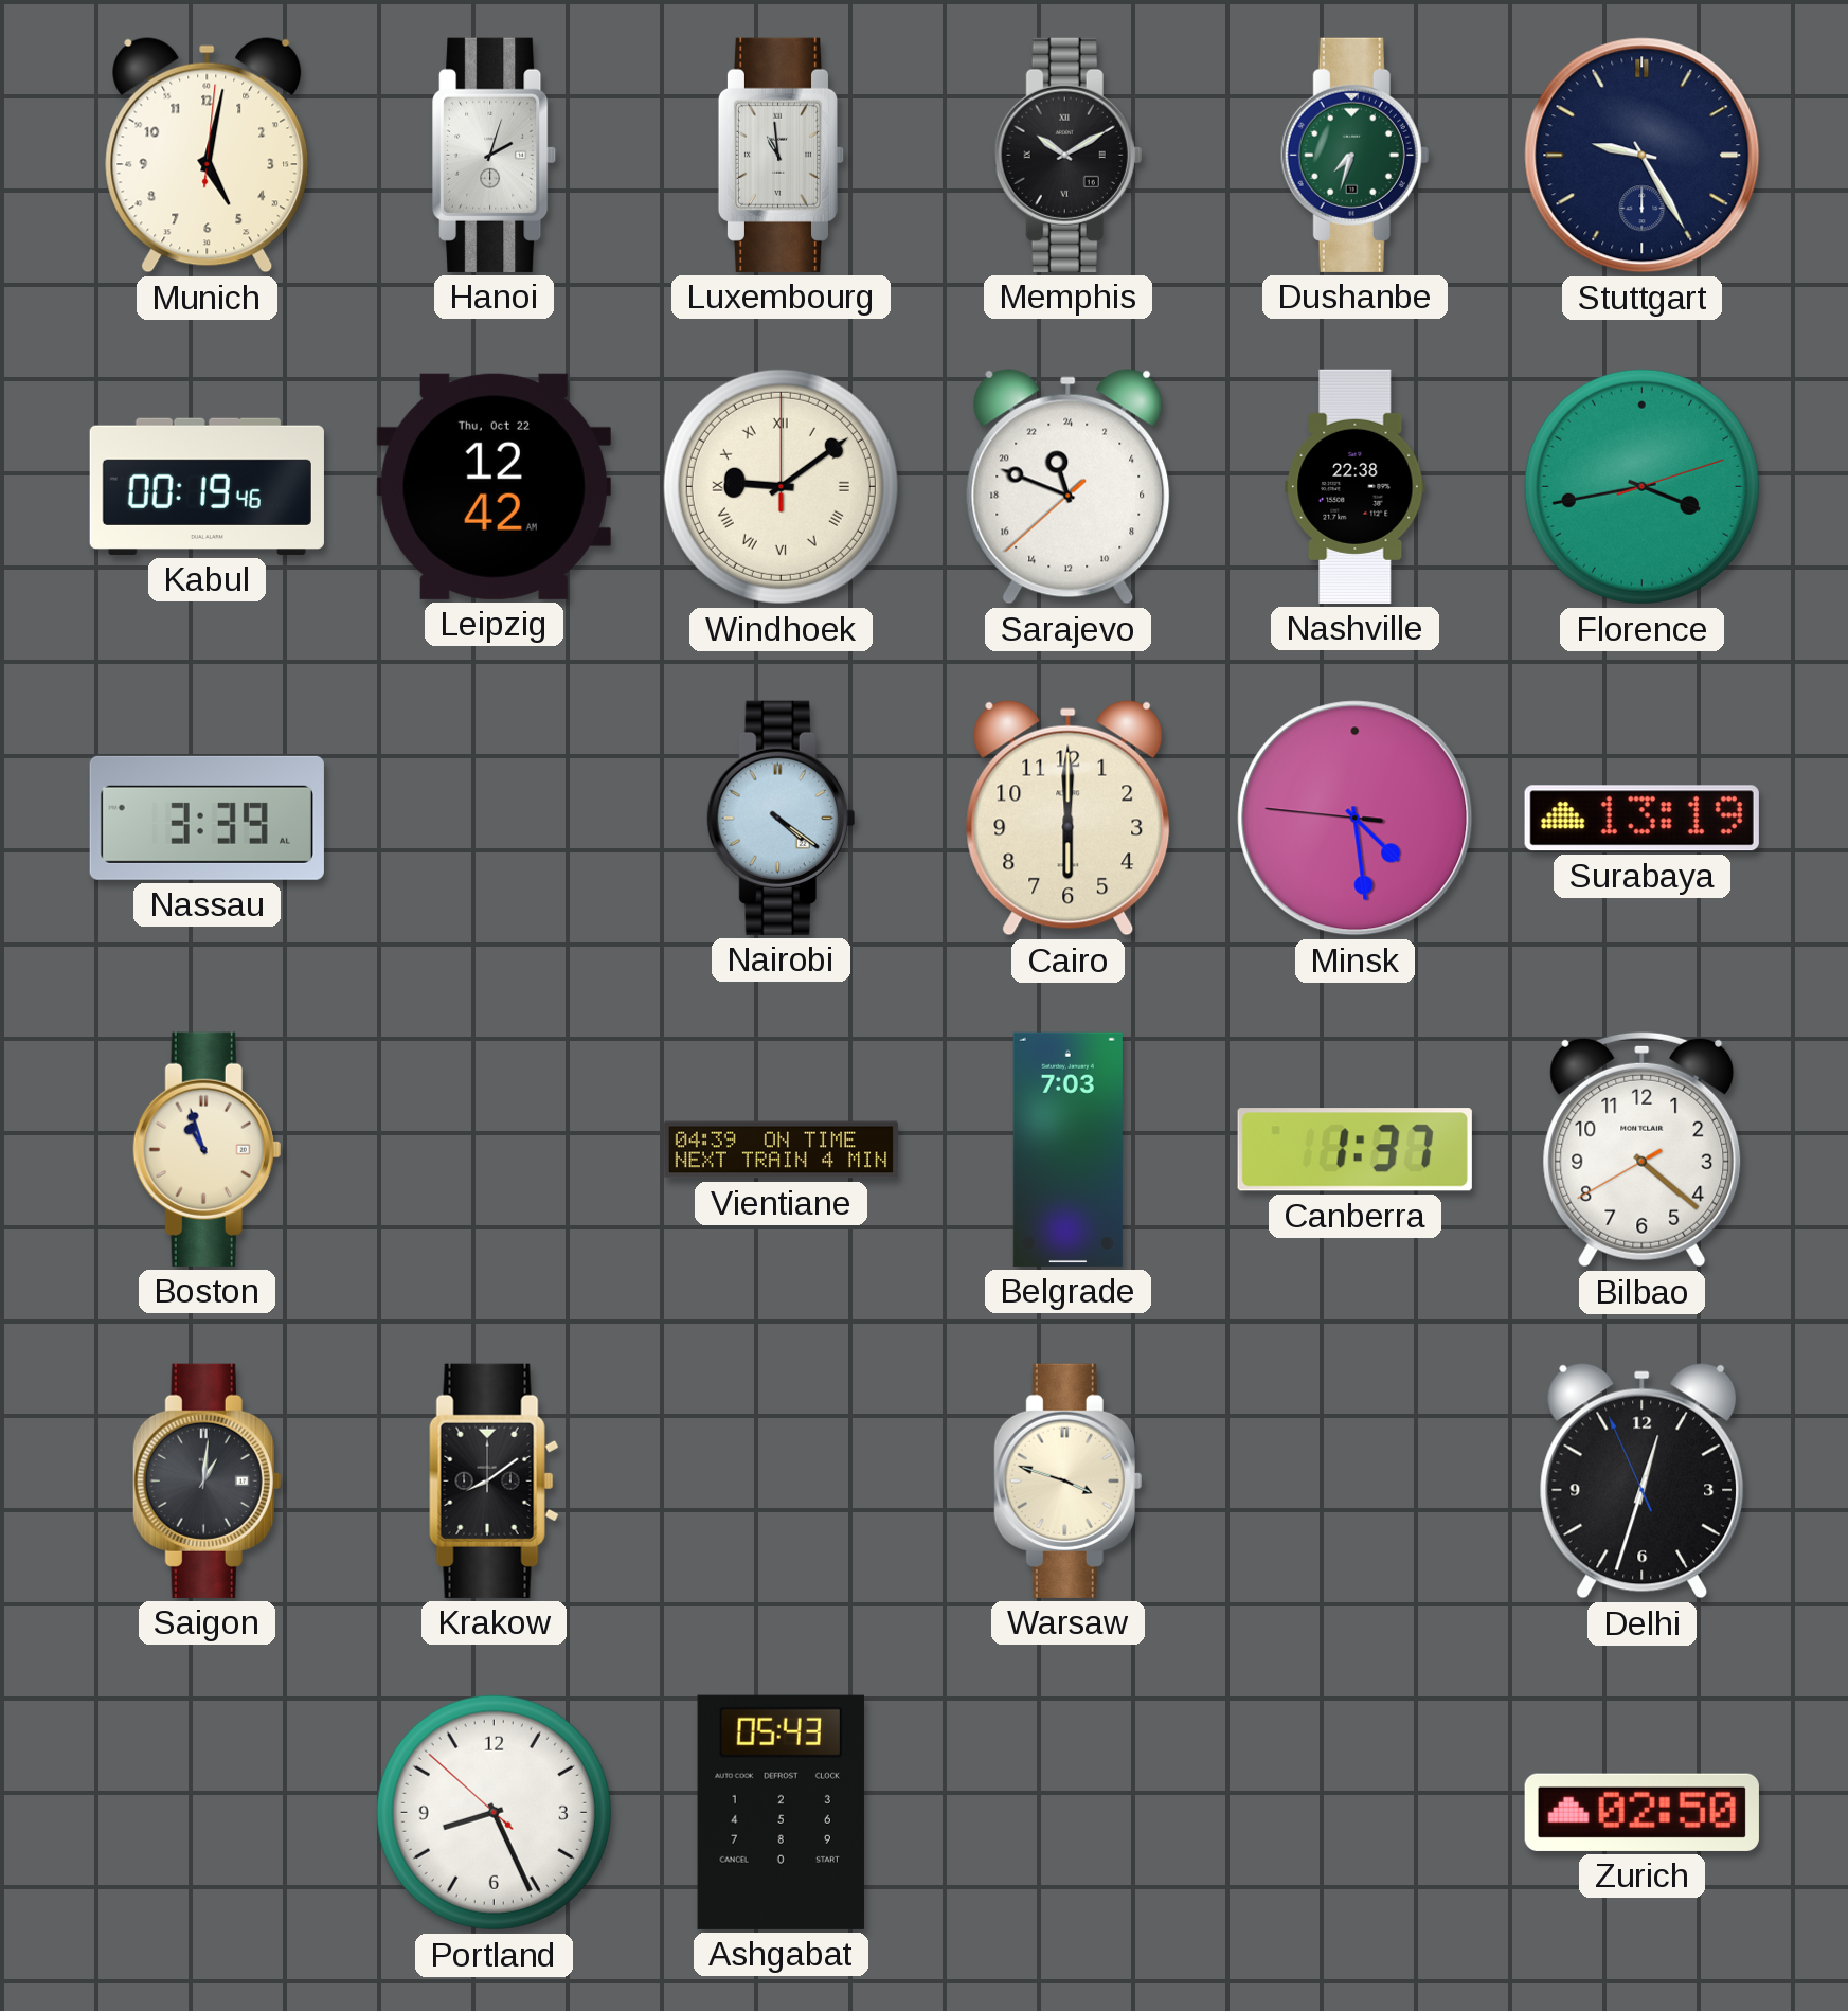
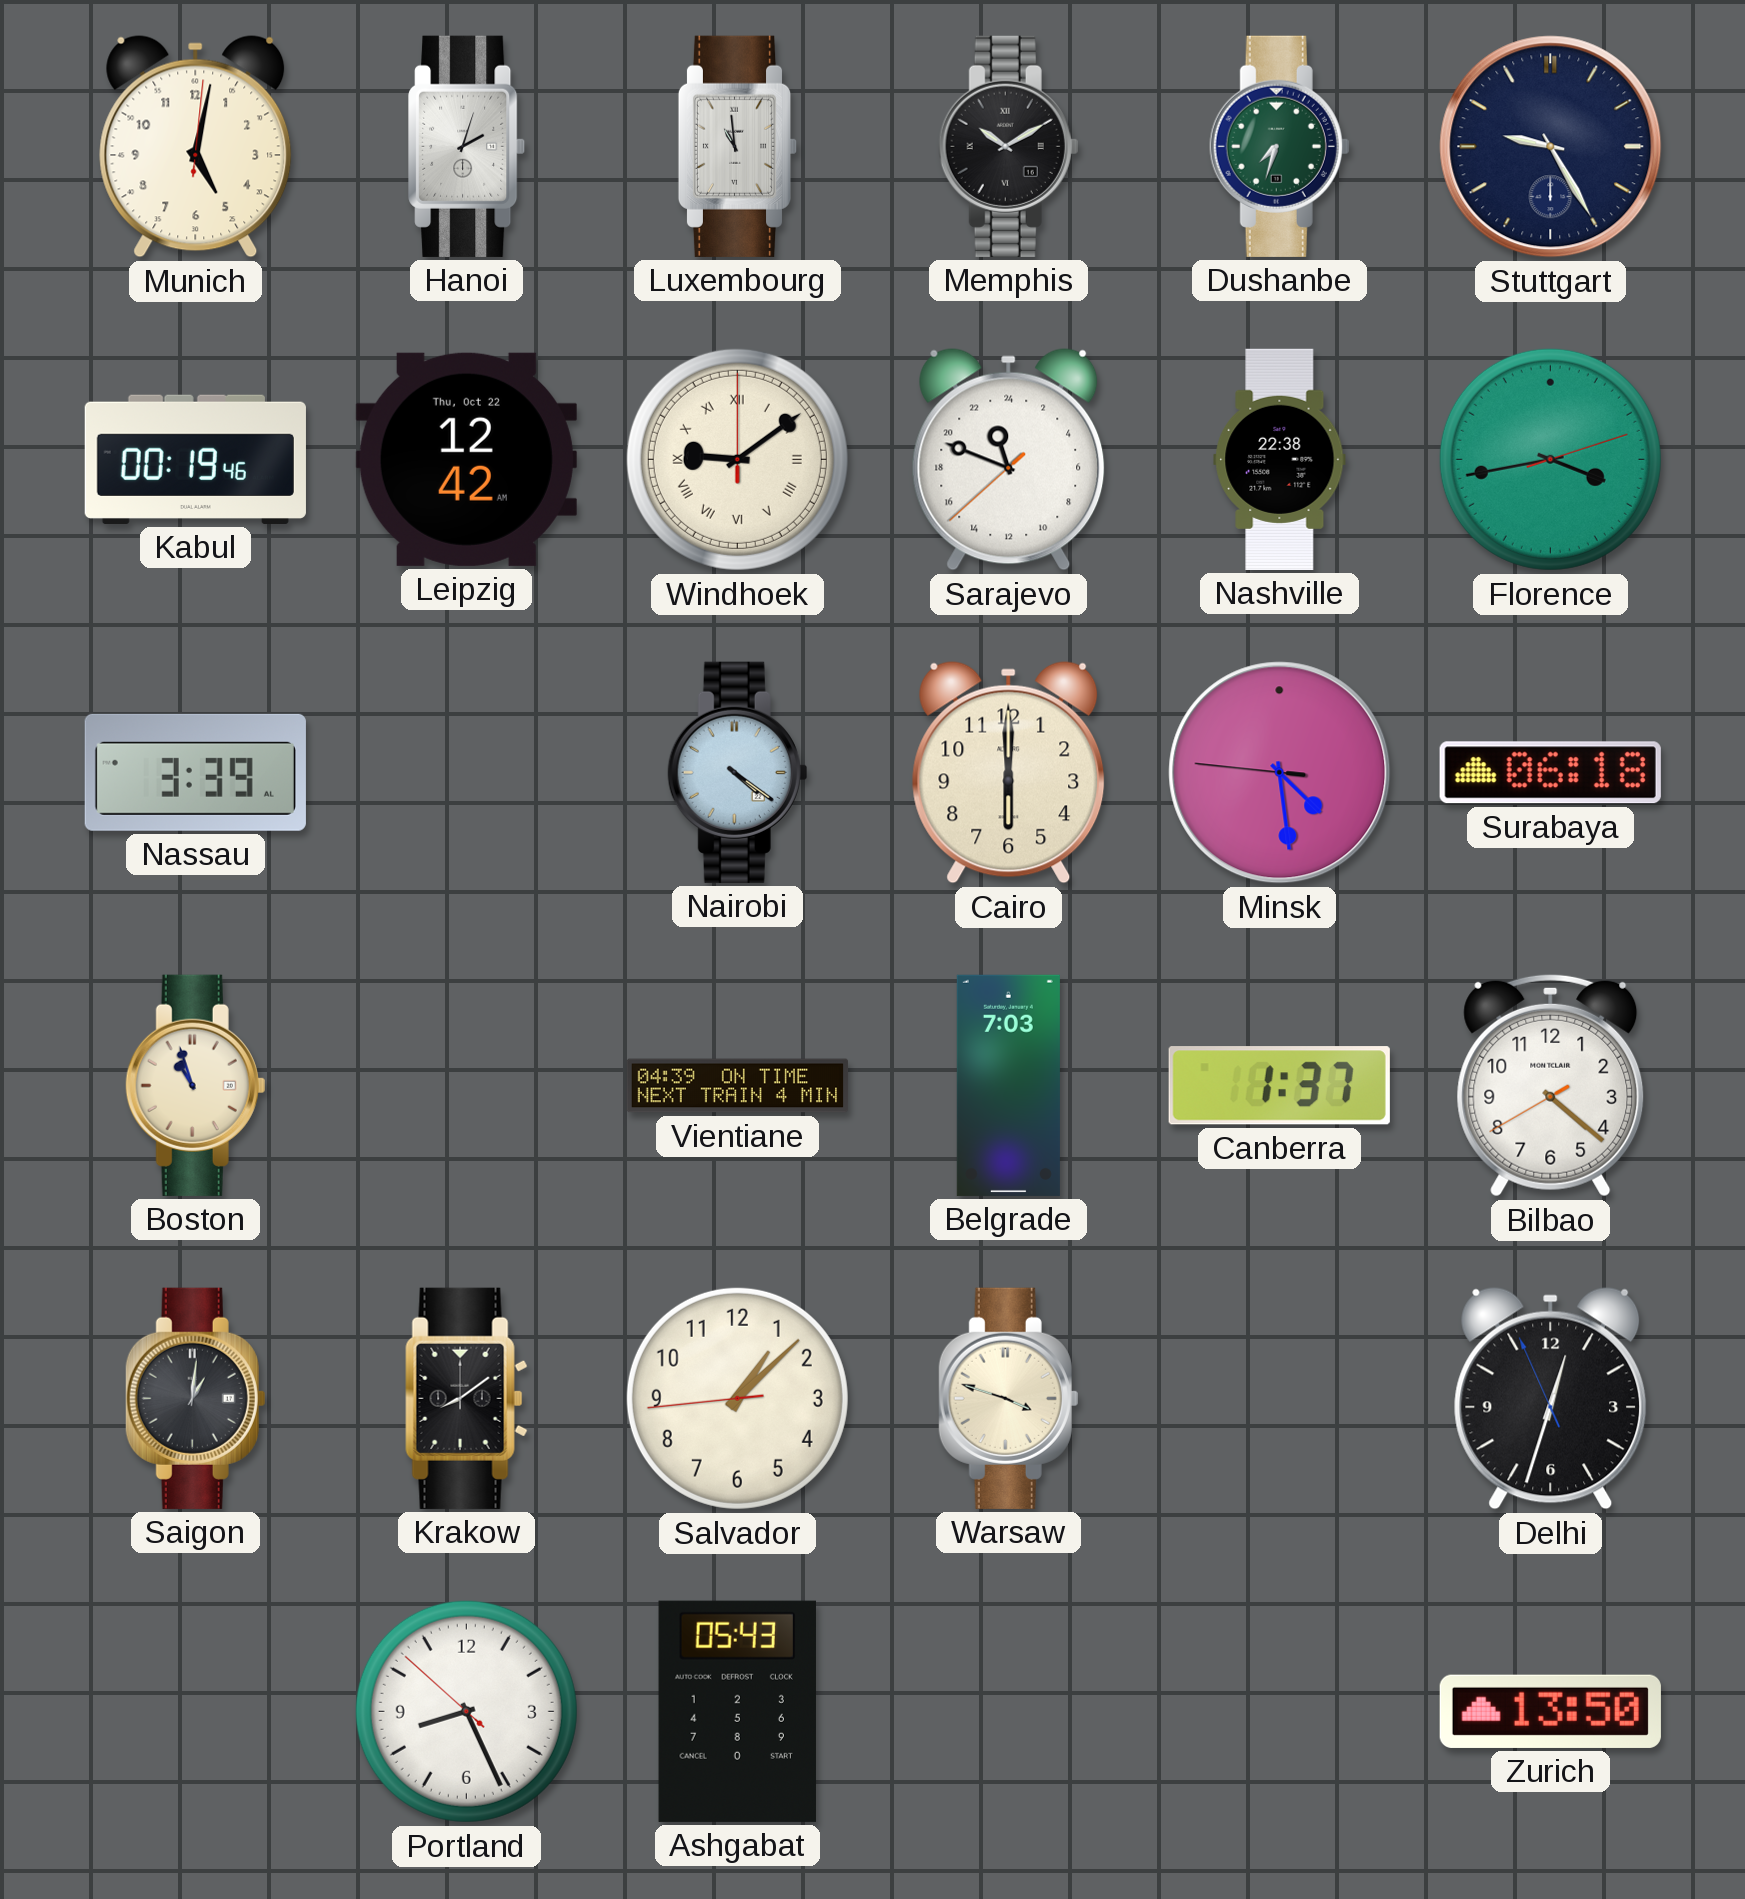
Surabaya: 13:19 -> 06:18 (1550, 773)
Salvador: none -> 1:07 (737, 1398)
Zurich: 02:50 -> 13:50 (1550, 1711)
